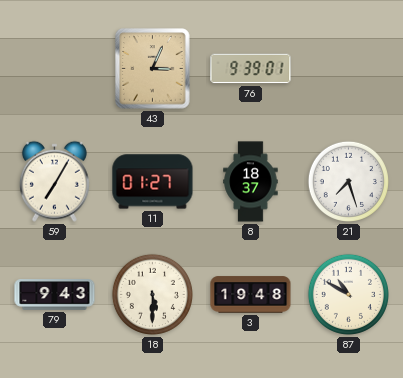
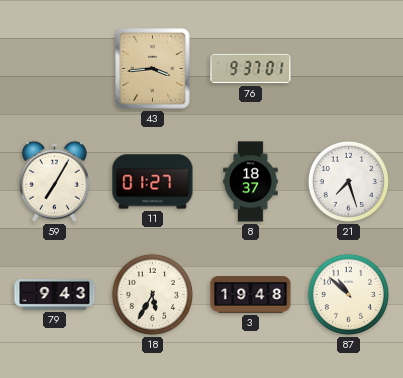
43: 3:04 -> 3:44 (153, 69)
76: 9:39 -> 9:37 (251, 69)
18: 5:30 -> 5:35 (152, 294)
87: 10:50 -> 10:52 (348, 294)
